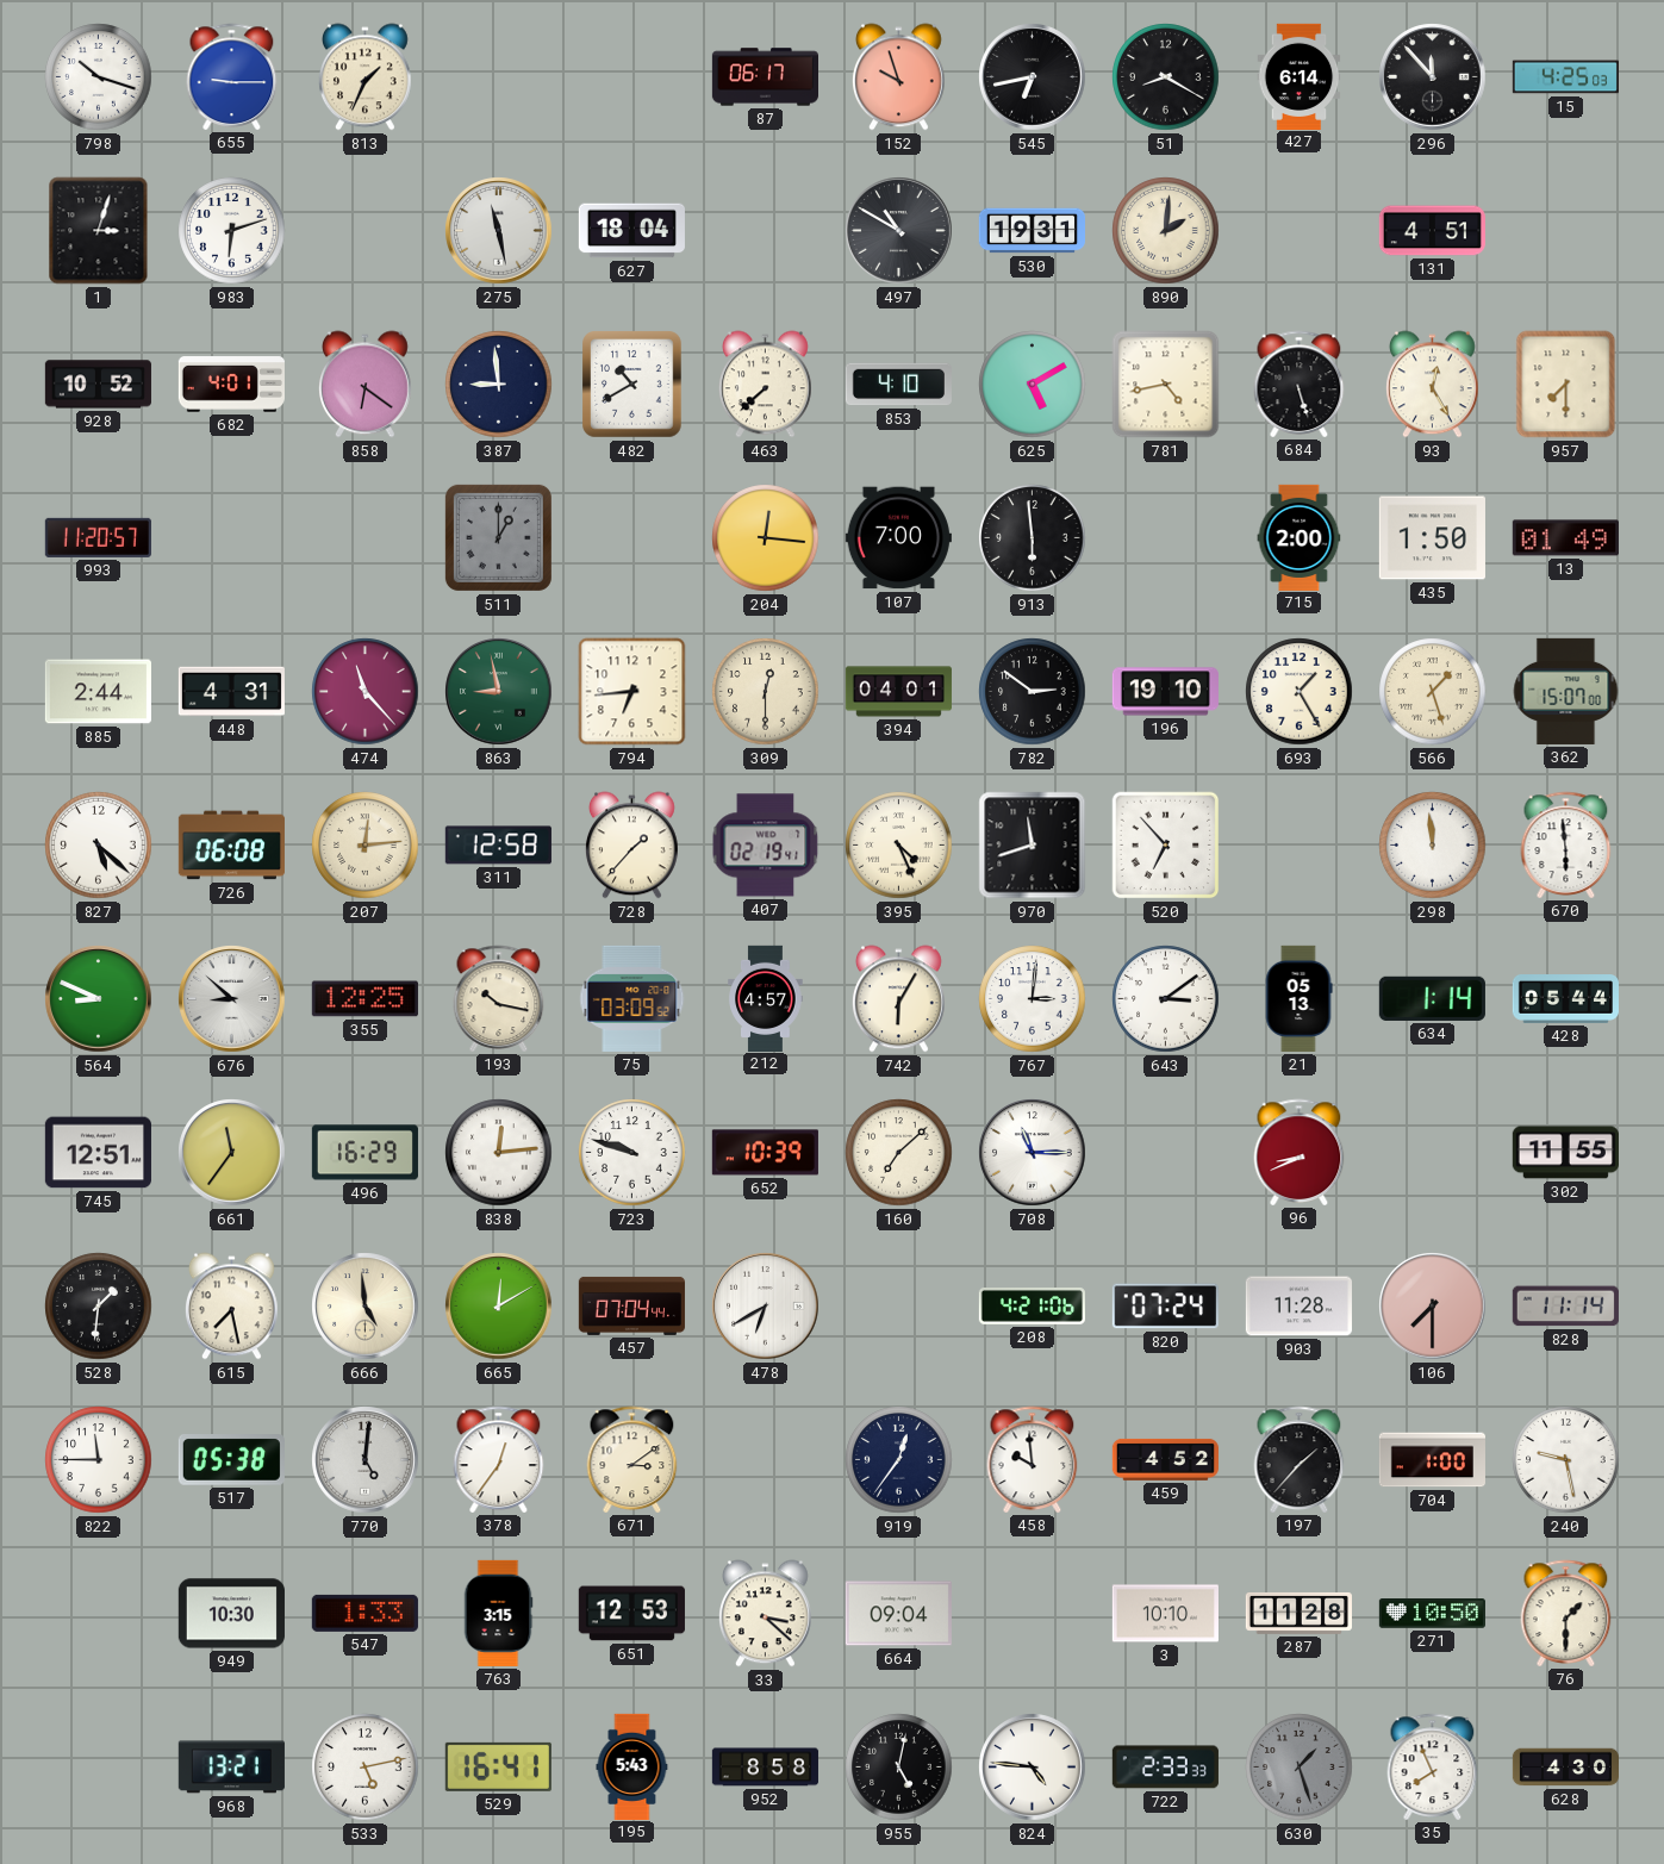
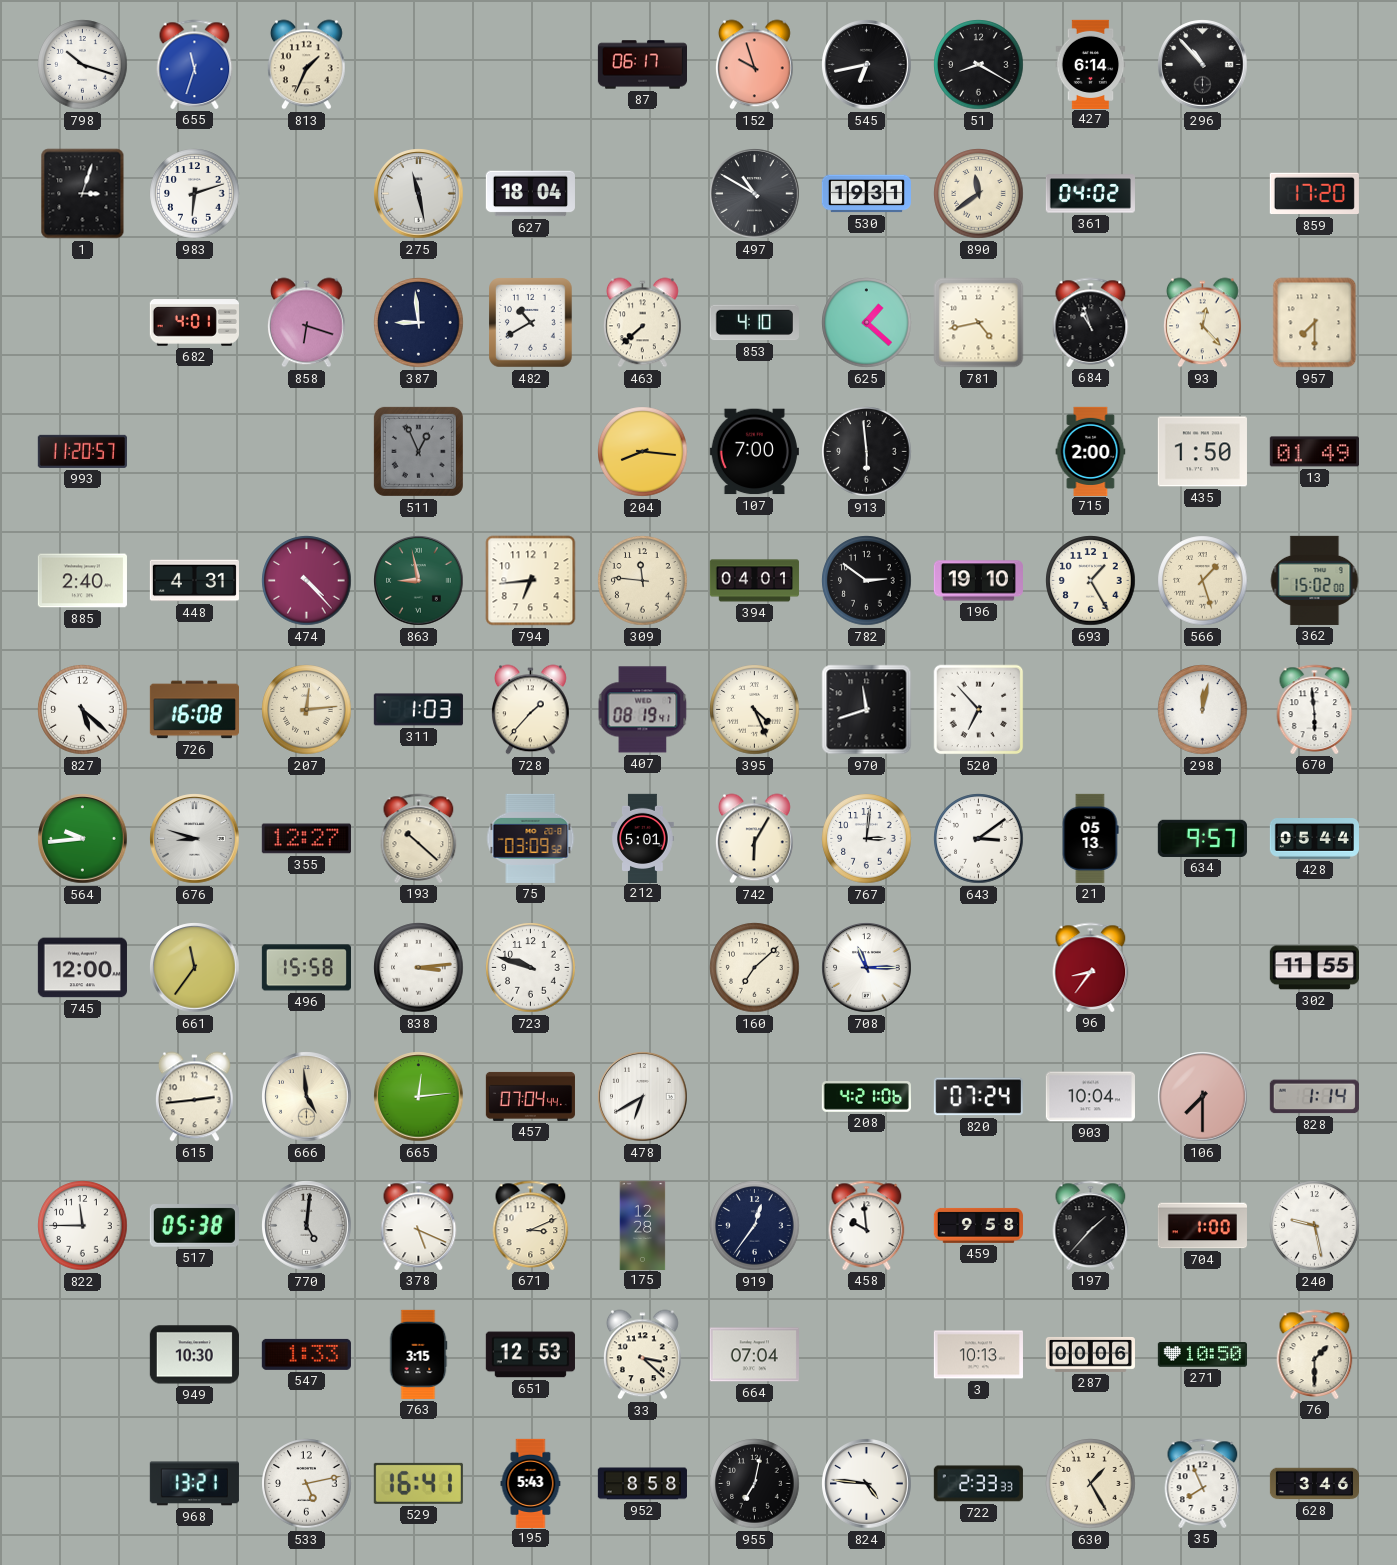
655: 9:15 -> 11:33 (195, 64)
296: 11:53 -> 10:53 (1203, 65)
15: 4:25 -> none (1565, 77)
890: 2:01 -> 11:39 (979, 194)
361: none -> 04:02 (1090, 194)
131: 4:51 -> none (1432, 231)
859: none -> 17:20 (1314, 194)
928: 10:52 -> none (98, 385)
858: 6:21 -> 6:18 (307, 323)
625: 5:10 -> 1:22 (867, 323)
684: 5:27 -> 10:57 (1091, 322)
93: 12:25 -> 12:23 (1203, 323)
511: 1:00 -> 12:56 (418, 451)
204: 12:16 -> 8:16 (643, 452)
885: 2:44 -> 2:40 (82, 581)
474: 11:23 -> 4:23 (307, 581)
309: 12:30 -> 11:46 (643, 581)
362: 15:07 -> 15:02 (1315, 580)
726: 06:08 -> 16:08 (194, 710)
311: 12:58 -> 1:03 (418, 710)
407: 02:19 -> 08:19 (643, 710)
298: 11:59 -> 12:02 (1203, 710)
564: 8:49 -> 9:44 (83, 839)
676: 8:52 -> 8:48 (195, 839)
355: 12:25 -> 12:27 (306, 839)
193: 10:17 -> 10:22 (419, 838)
212: 4:57 -> 5:01 (643, 838)
634: 1:14 -> 9:57 (1202, 838)
745: 12:51 -> 12:00 (82, 968)
496: 16:29 -> 15:58 (306, 968)
838: 12:14 -> 3:14 (419, 968)
652: 10:39 -> none (765, 1153)
96: 8:41 -> 8:36 (1091, 967)
528: 1:31 -> none (99, 1307)
615: 7:28 -> 2:44 (195, 1097)
665: 12:10 -> 12:14 (419, 1097)
903: 11:28 -> 10:04 (1090, 1097)
828: 11:14 -> 1:14 (1314, 1097)
378: 12:36 -> 5:19 (419, 1225)
671: 3:09 -> 3:11 (531, 1225)
175: none -> 12:28 (643, 1225)
459: 4:52 -> 9:58 (978, 1225)
664: 09:04 -> 07:04 (754, 1355)
3: 10:10 -> 10:13 (978, 1355)
287: 11:28 -> 00:06 (1090, 1354)
955: 5:02 -> 7:02 (755, 1484)
630: 1:27 -> 1:25 (1091, 1484)
630 dial: grey -> cream (1091, 1484)
628: 4:30 -> 3:46 (1314, 1484)
